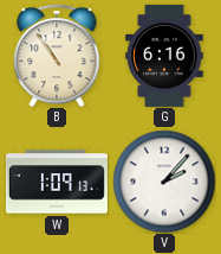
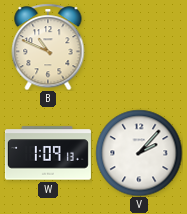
B: 10:54 -> 10:49 (48, 47)
G: 6:16 -> none (164, 56)
